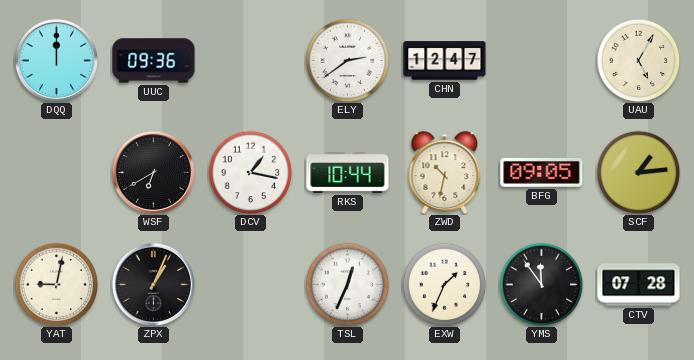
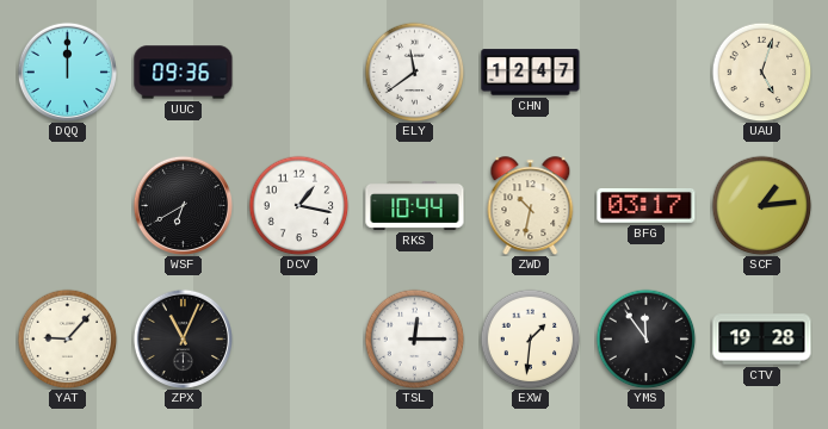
ELY: 2:39 -> 11:39 (414, 71)
UAU: 5:05 -> 5:03 (761, 71)
BFG: 09:05 -> 03:17 (647, 206)
YAT: 9:02 -> 9:07 (67, 338)
ZPX: 1:04 -> 11:04 (183, 338)
TSL: 12:34 -> 12:15 (414, 338)
EXW: 1:34 -> 1:31 (530, 338)
CTV: 07:28 -> 19:28 (762, 340)
